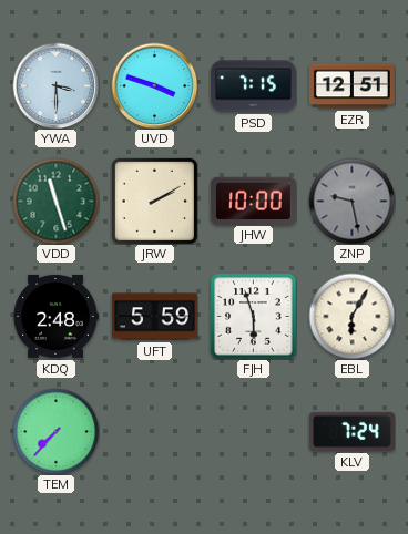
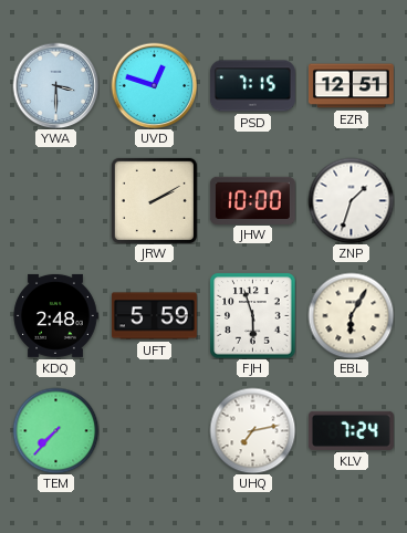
UVD: 3:48 -> 12:48 (154, 85)
VDD: 11:27 -> none (55, 201)
ZNP: 9:28 -> 1:33 (351, 200)
ZNP dial: grey -> white (351, 200)
UHQ: none -> 7:13 (252, 430)
